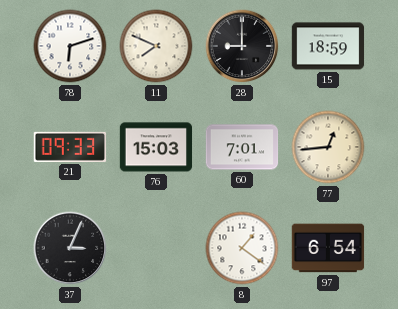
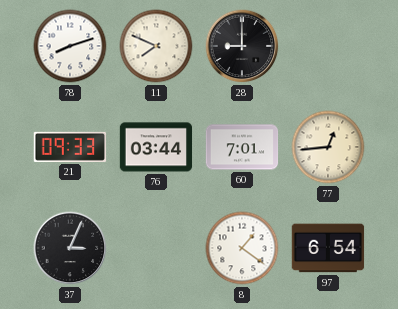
78: 6:12 -> 8:12 (70, 46)
15: 18:59 -> none (328, 46)
76: 15:03 -> 03:44 (156, 147)
